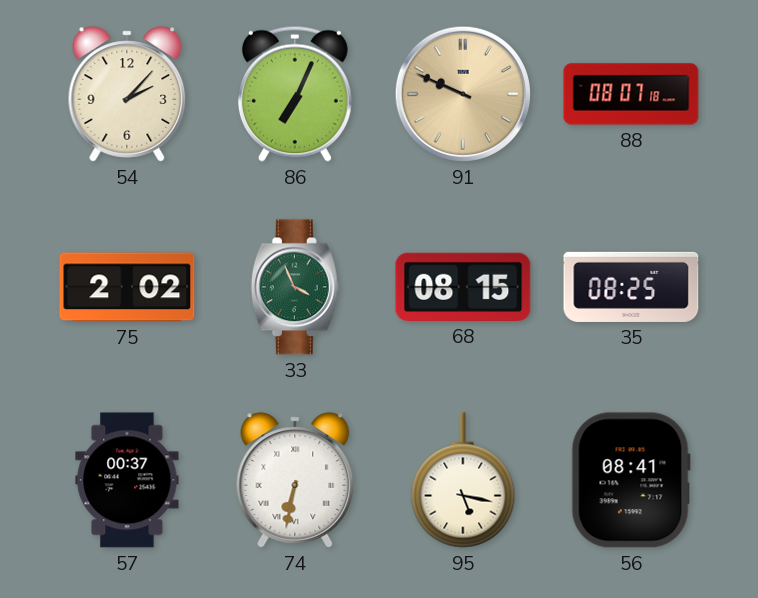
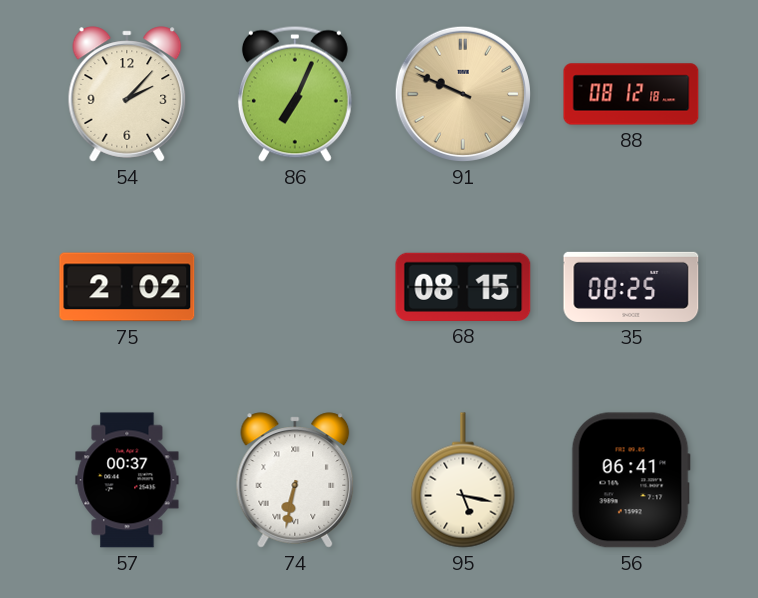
88: 08:07 -> 08:12 (631, 94)
33: 3:56 -> none (295, 287)
56: 08:41 -> 06:41 (631, 480)
